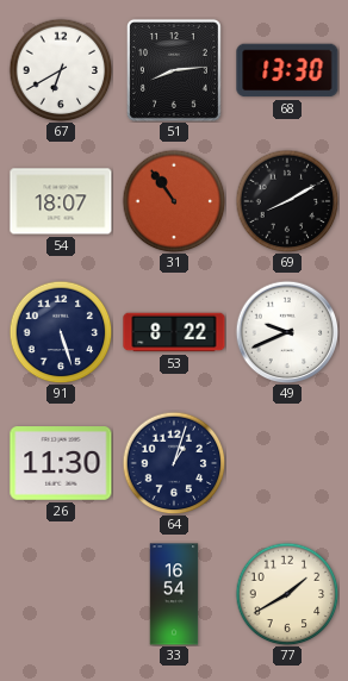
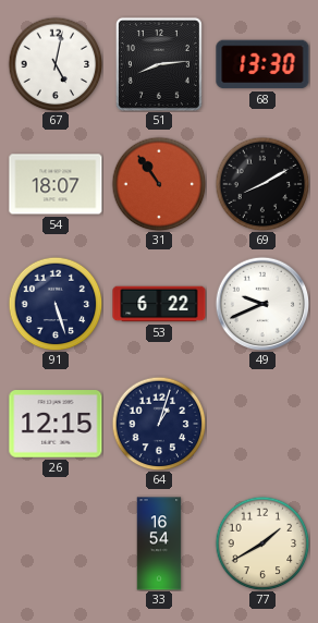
67: 6:40 -> 5:02 (56, 64)
53: 8:22 -> 6:22 (159, 304)
26: 11:30 -> 12:15 (56, 424)
